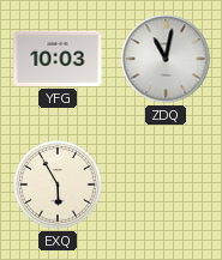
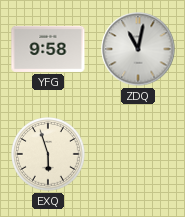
YFG: 10:03 -> 9:58 (48, 49)
EXQ: 5:55 -> 5:57 (49, 155)
